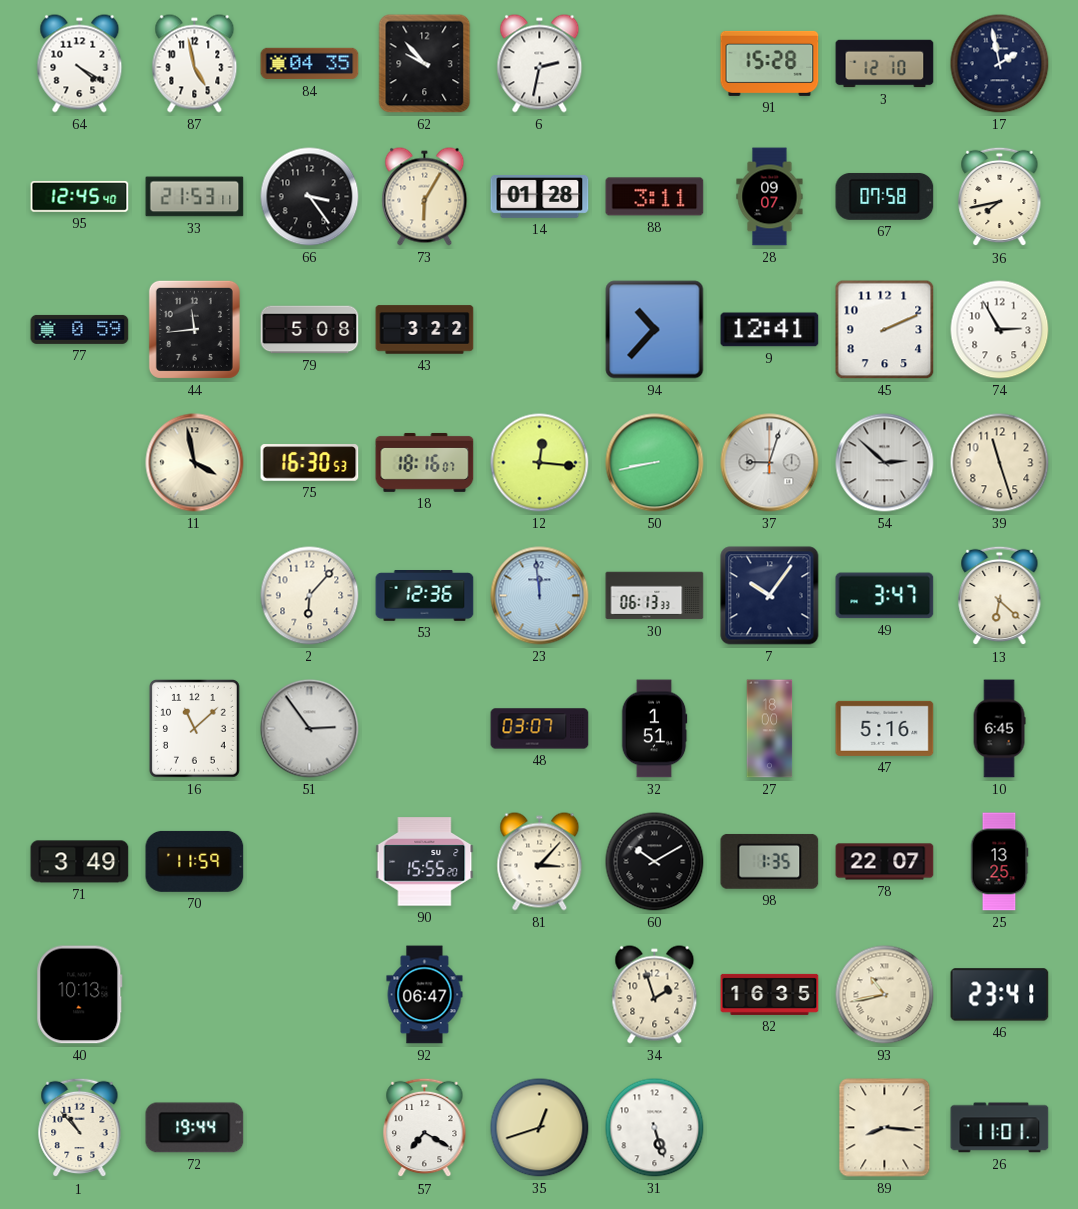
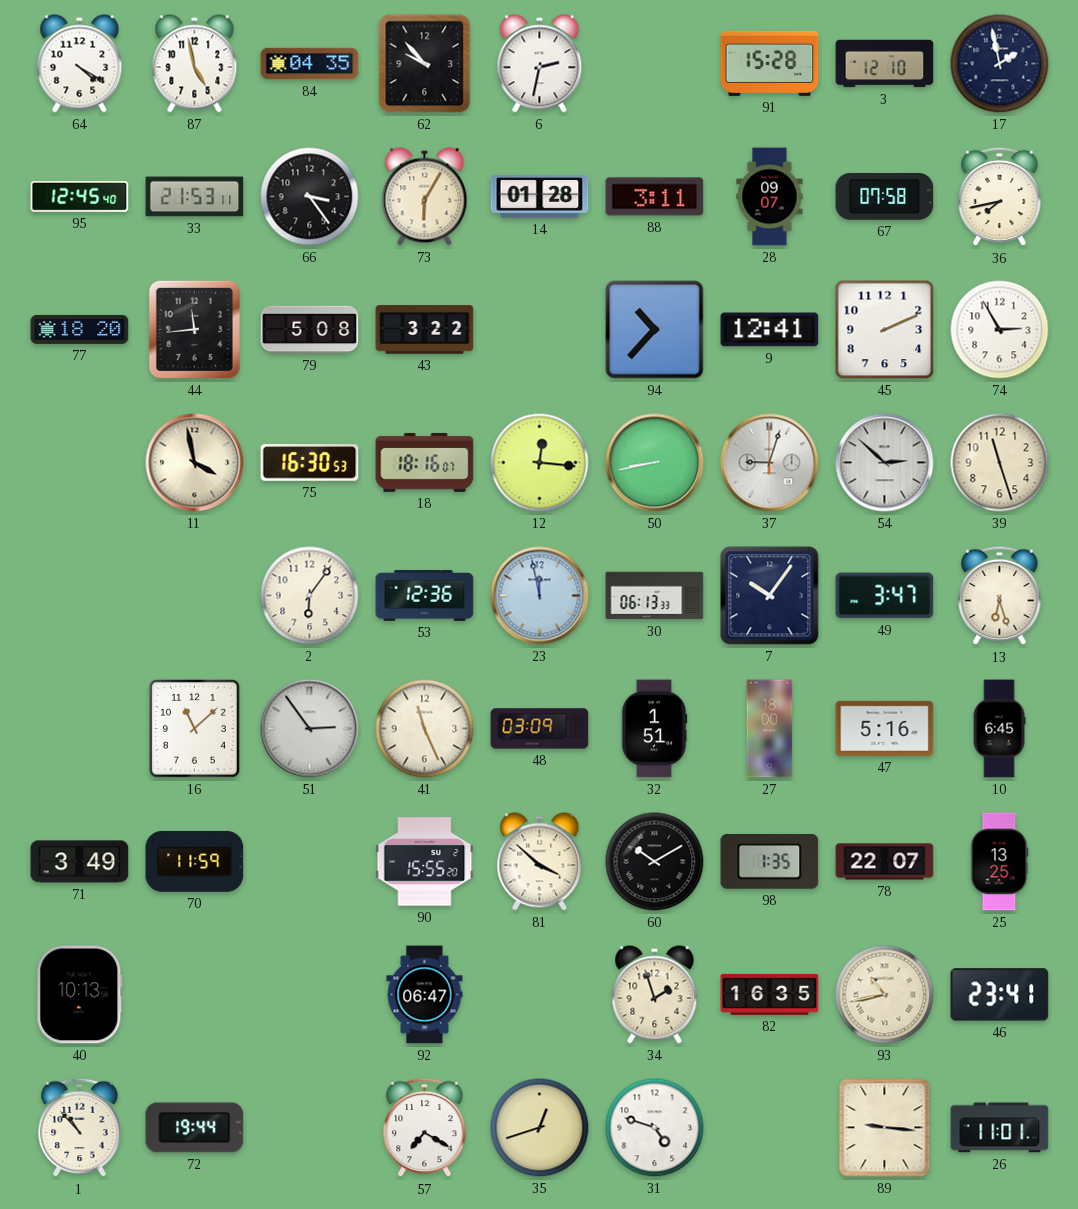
77: 0:59 -> 18:20 (80, 329)
2: 6:07 -> 6:06 (310, 596)
23: 11:59 -> 11:58 (540, 596)
13: 6:22 -> 6:27 (1000, 596)
41: none -> 11:26 (425, 729)
48: 03:07 -> 03:09 (540, 729)
81: 3:07 -> 3:52 (540, 862)
31: 5:27 -> 4:48 (655, 1128)
89: 8:16 -> 9:16 (885, 1128)
